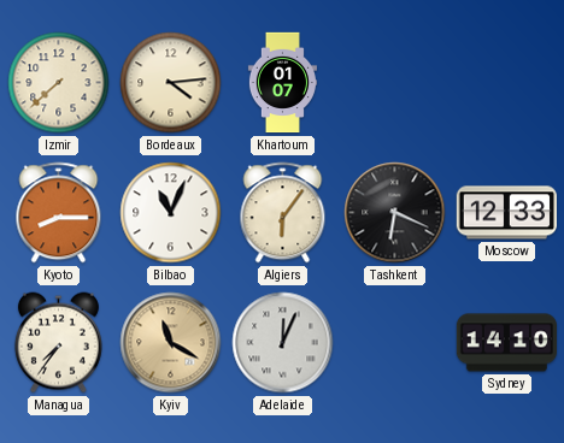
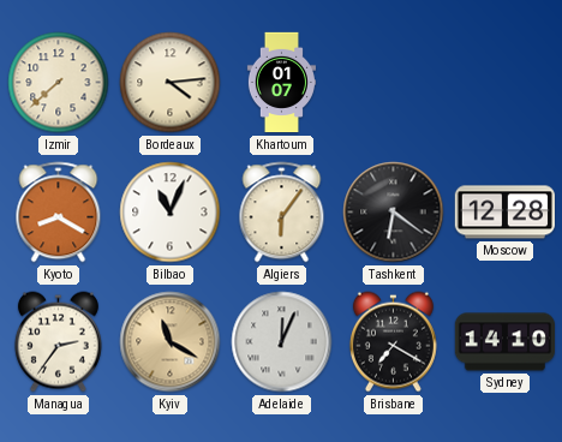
Kyoto: 8:15 -> 8:20 (59, 213)
Tashkent: 6:19 -> 6:21 (394, 213)
Moscow: 12:33 -> 12:28 (504, 213)
Managua: 7:36 -> 2:36 (58, 342)
Brisbane: none -> 7:20 (393, 342)
